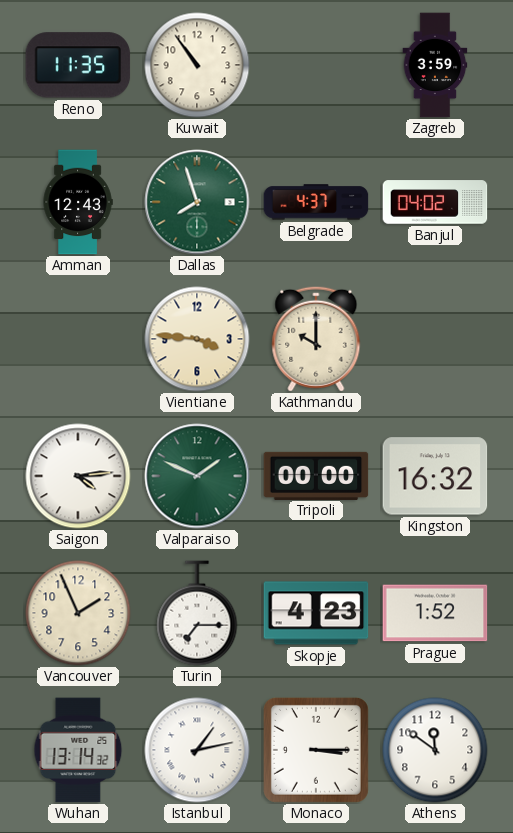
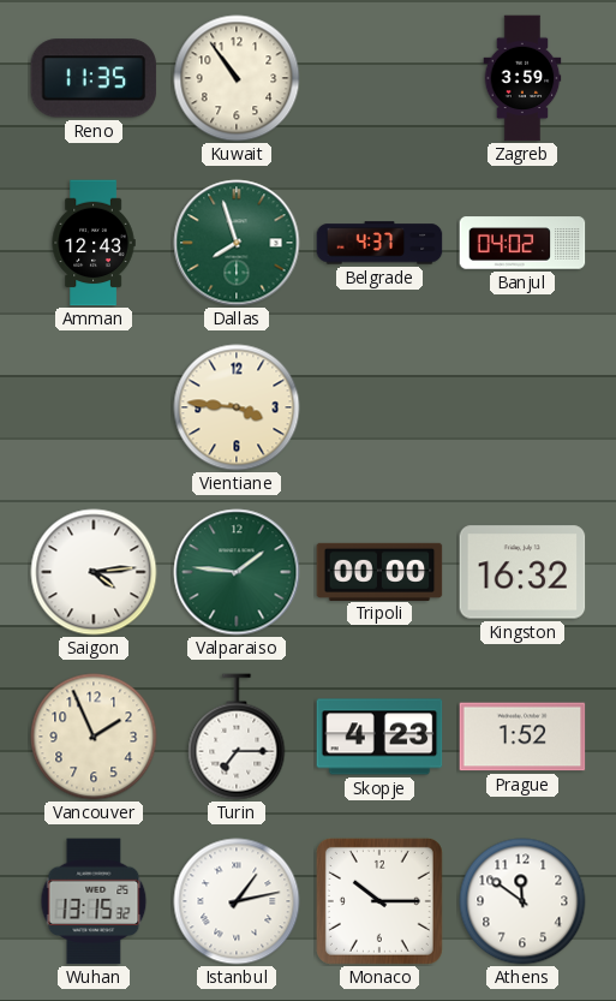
Kathmandu: 10:00 -> none (316, 339)
Valparaiso: 1:49 -> 1:46 (237, 572)
Wuhan: 13:14 -> 13:15 (94, 901)
Monaco: 3:15 -> 10:15 (379, 901)
